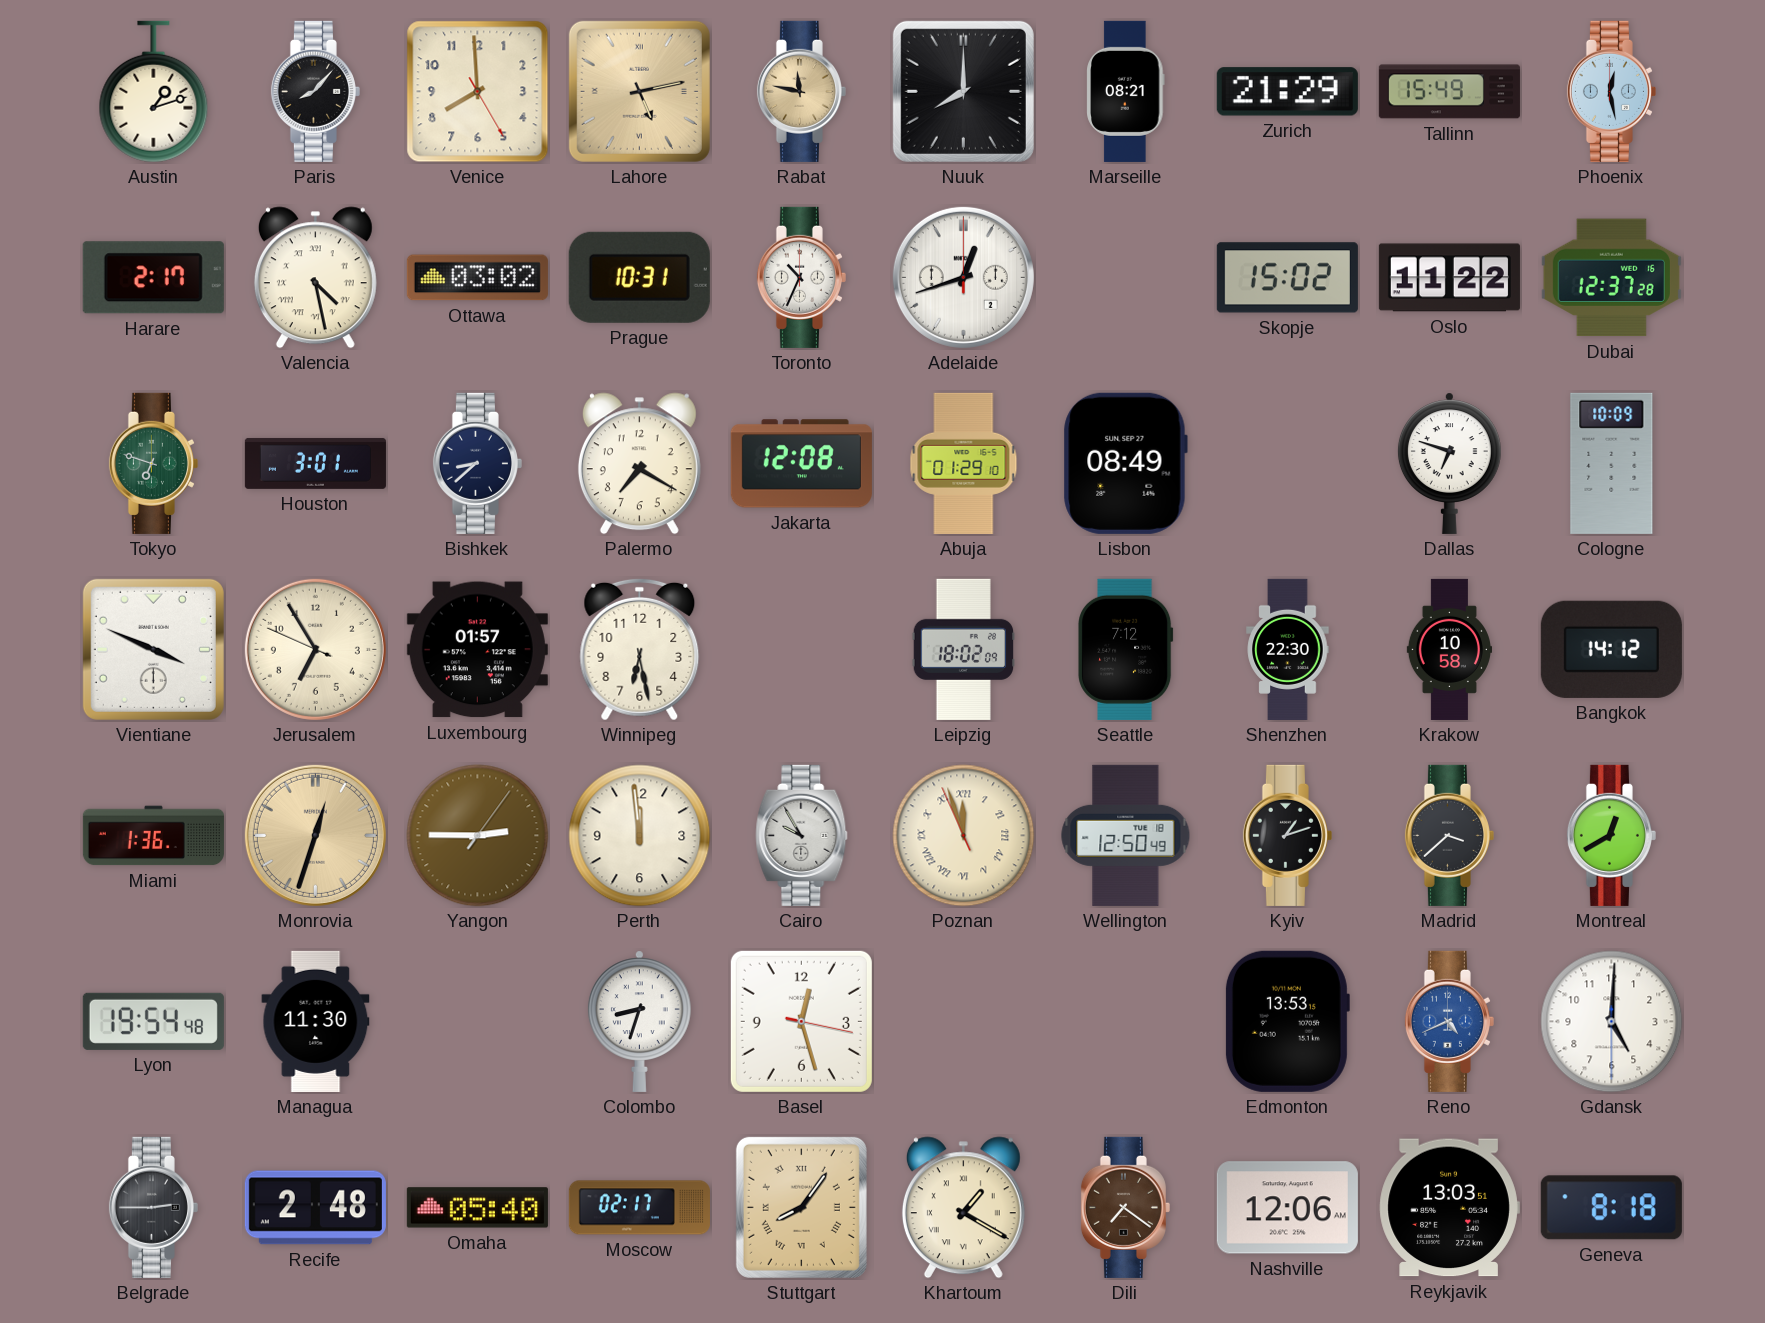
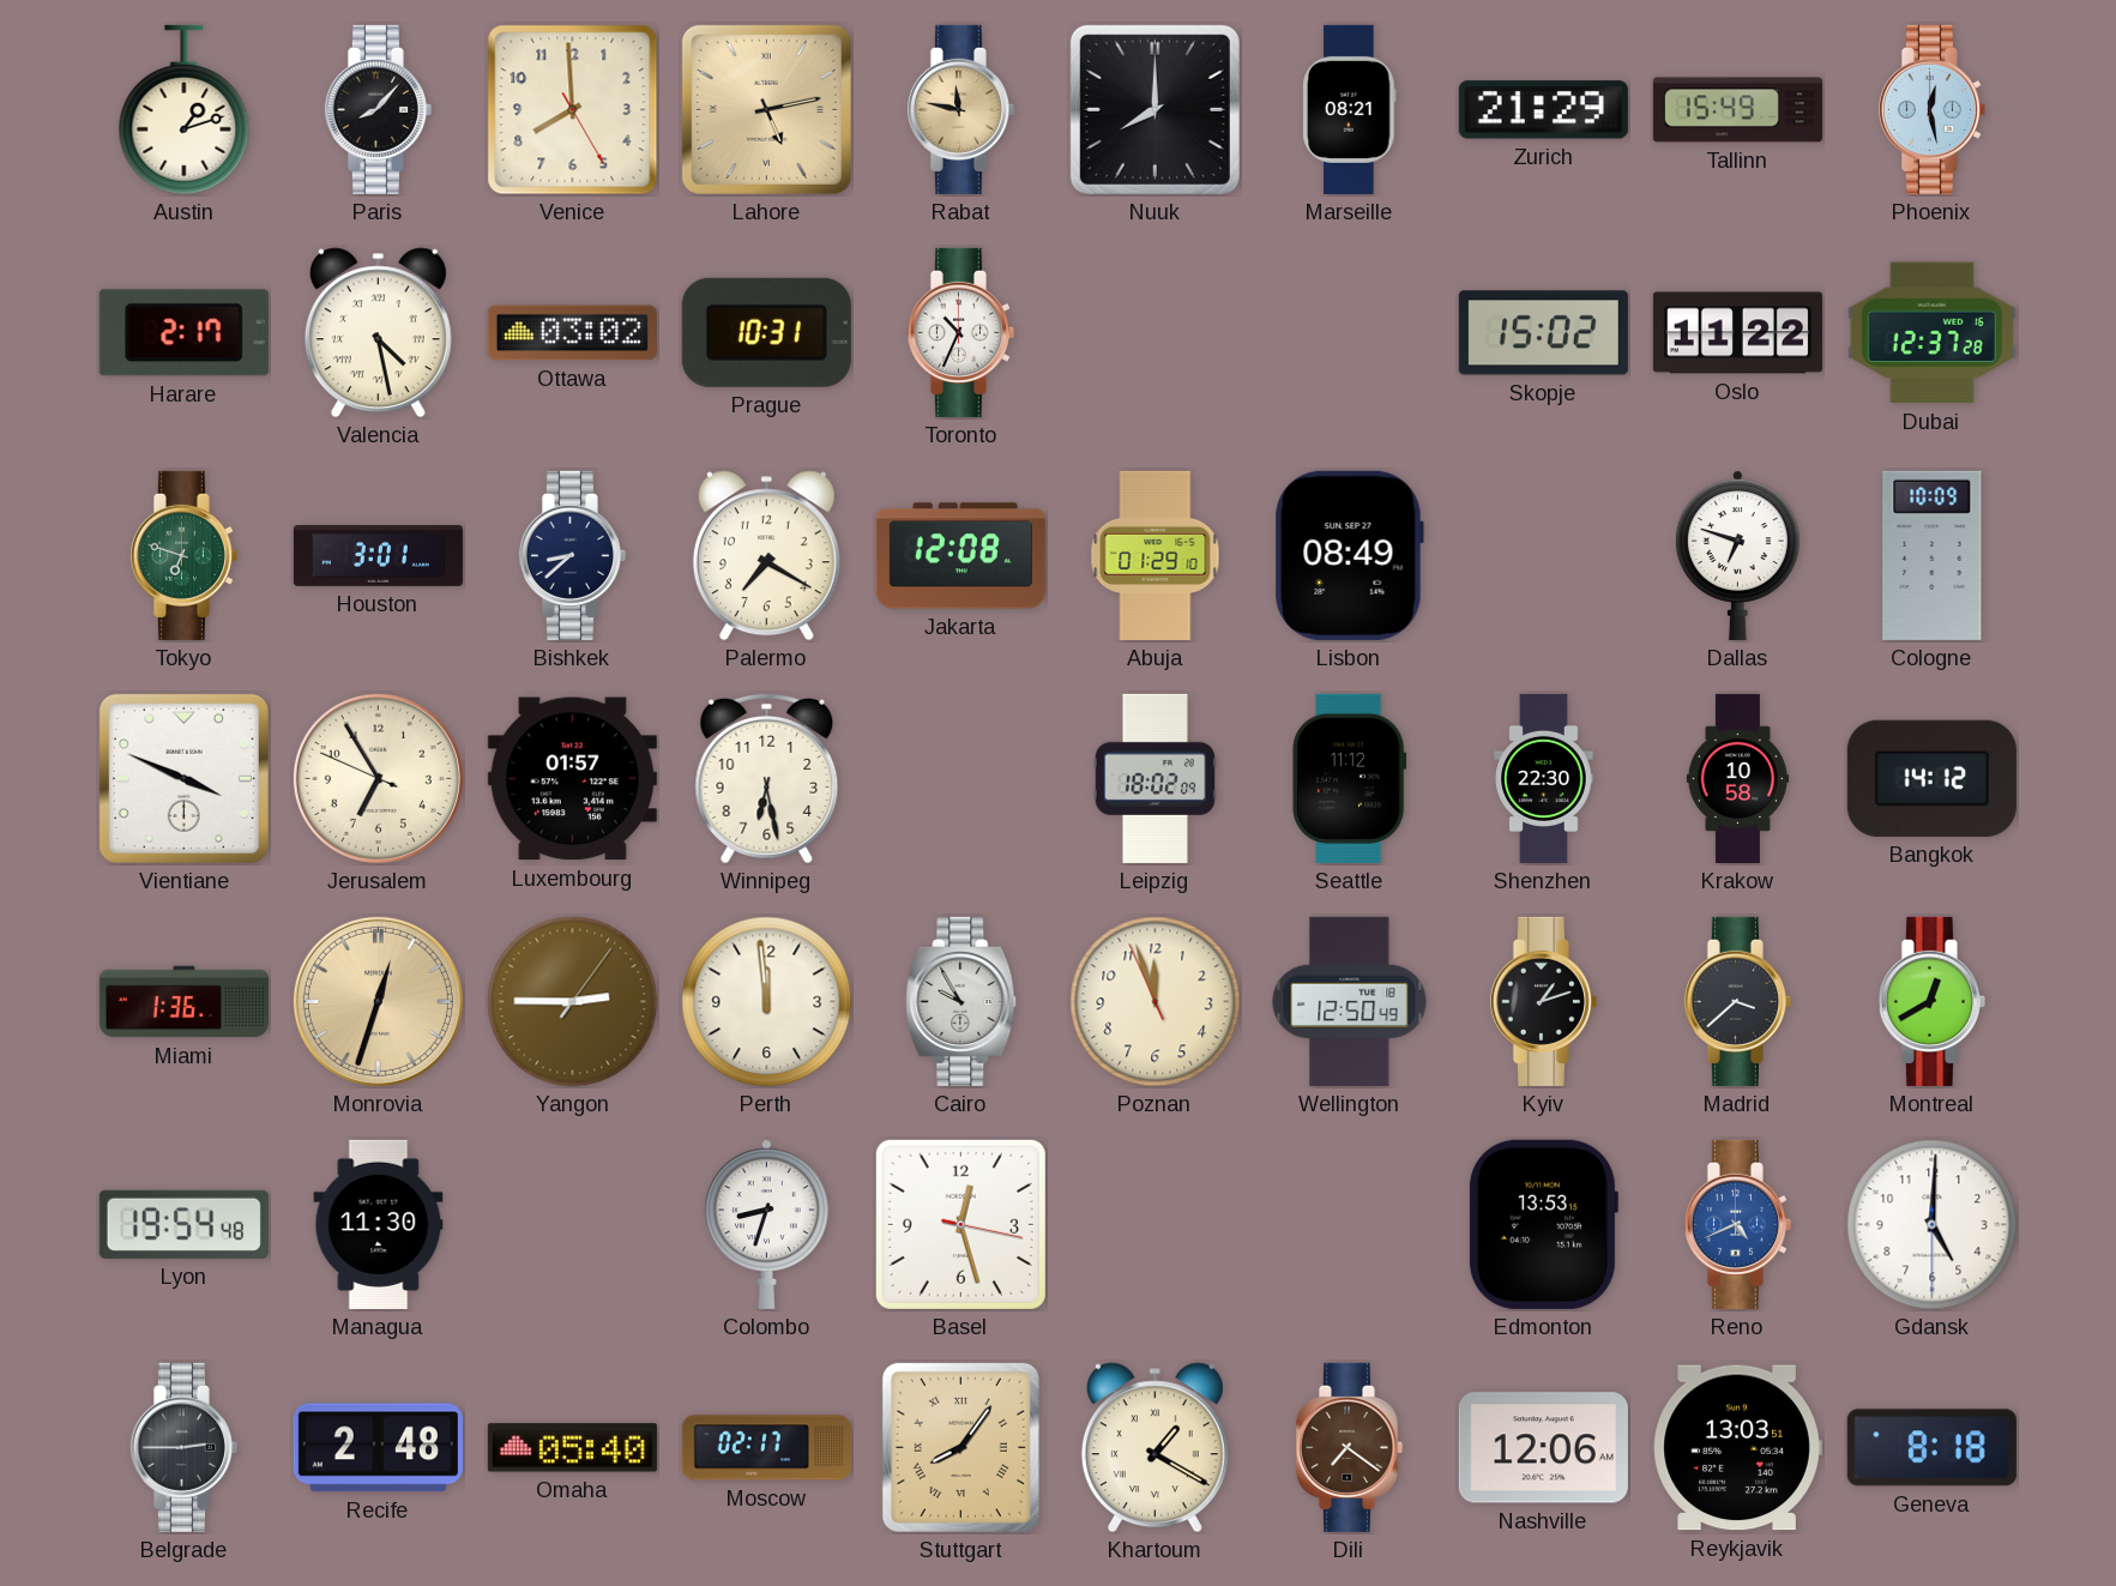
Adelaide: 12:42 -> none (963, 277)
Seattle: 7:12 -> 11:12 (1350, 778)
Poznan numerals: Roman -> Arabic (1156, 1002)
